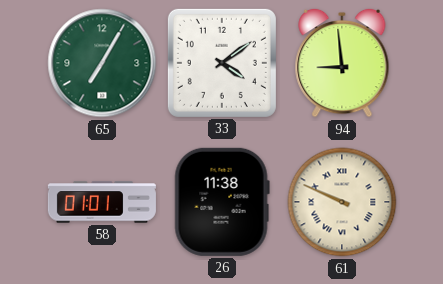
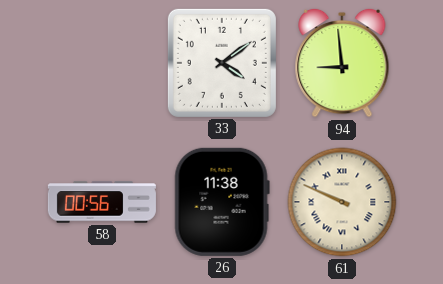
65: 7:05 -> none (102, 63)
58: 01:01 -> 00:56 (102, 202)
